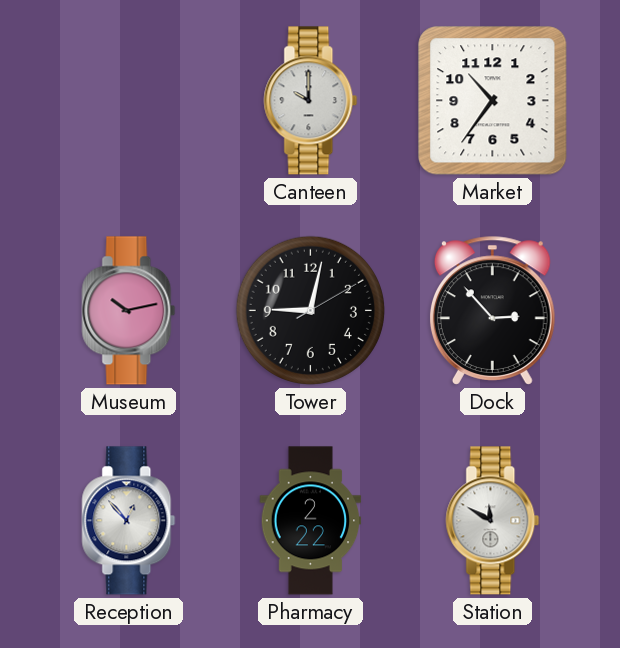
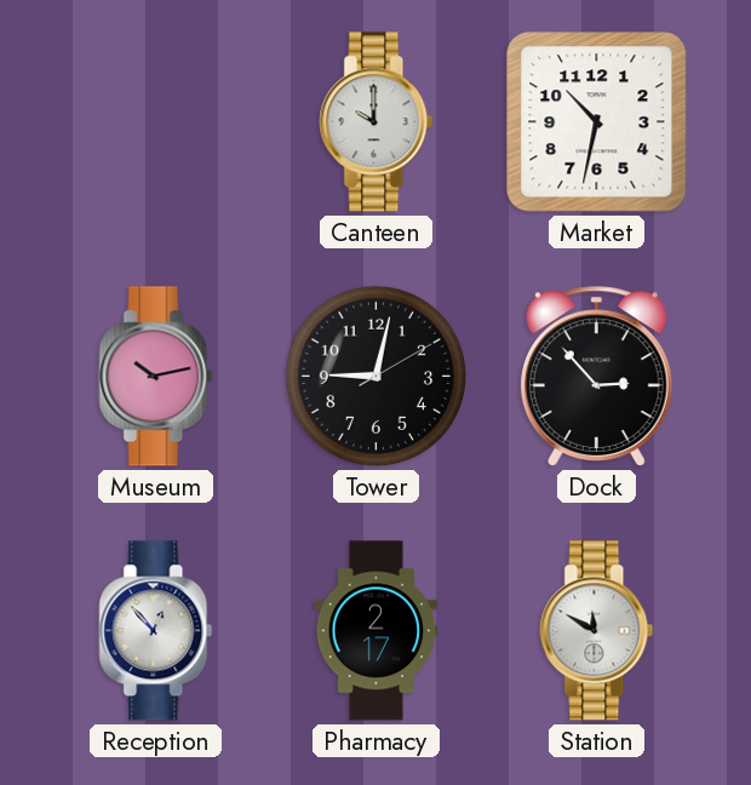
Market: 10:36 -> 10:32 (597, 122)
Pharmacy: 2:22 -> 2:17 (377, 631)
